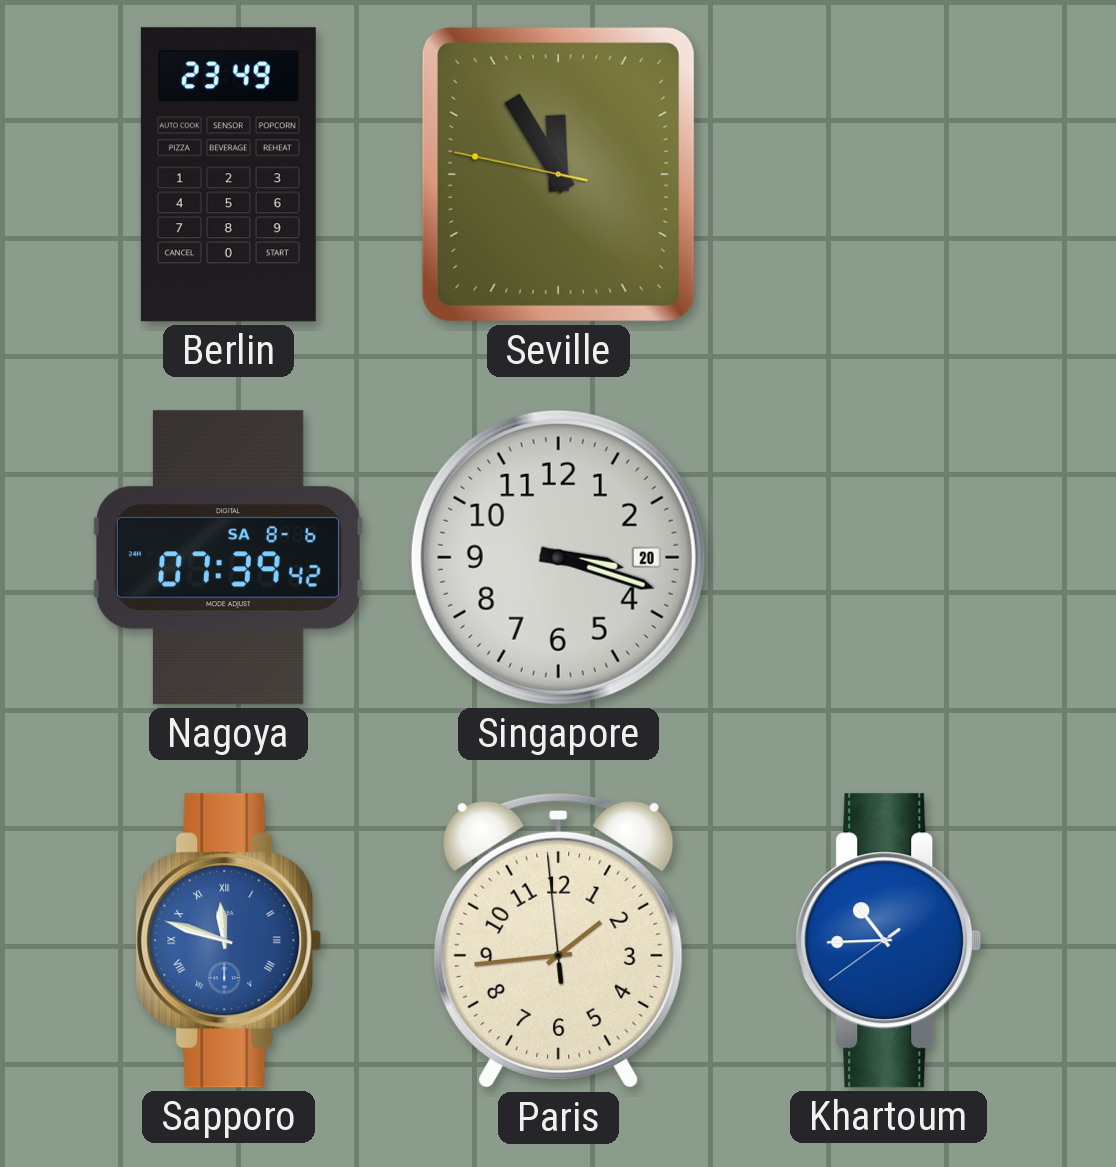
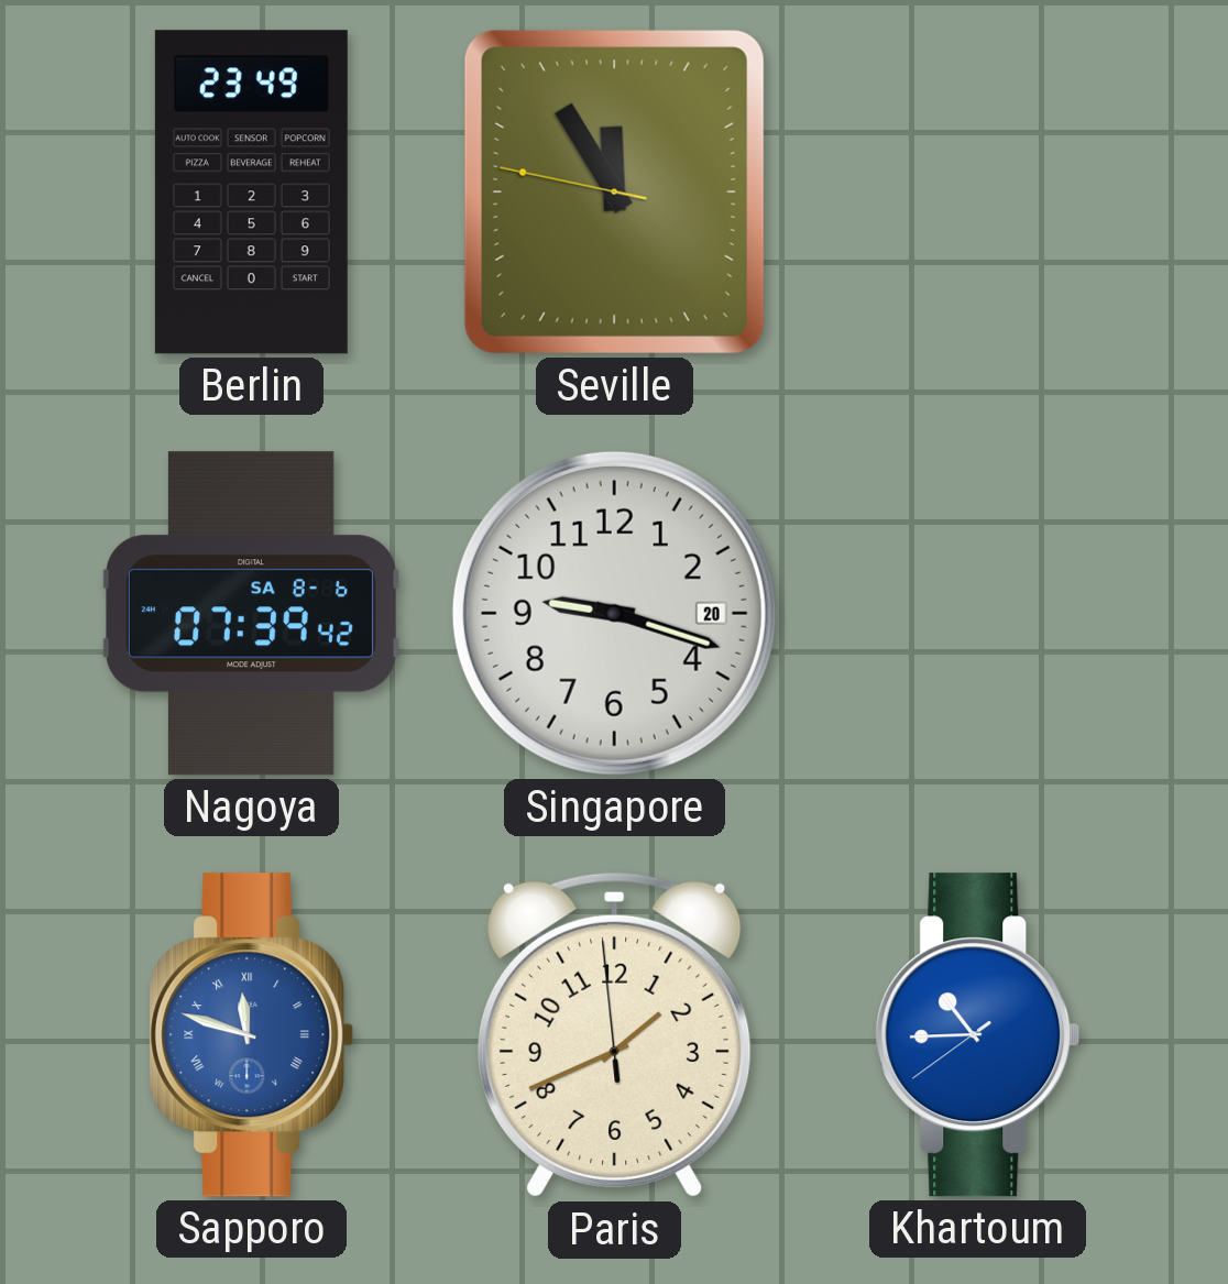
Singapore: 3:18 -> 9:18 (614, 613)
Paris: 1:43 -> 1:40 (614, 1035)
